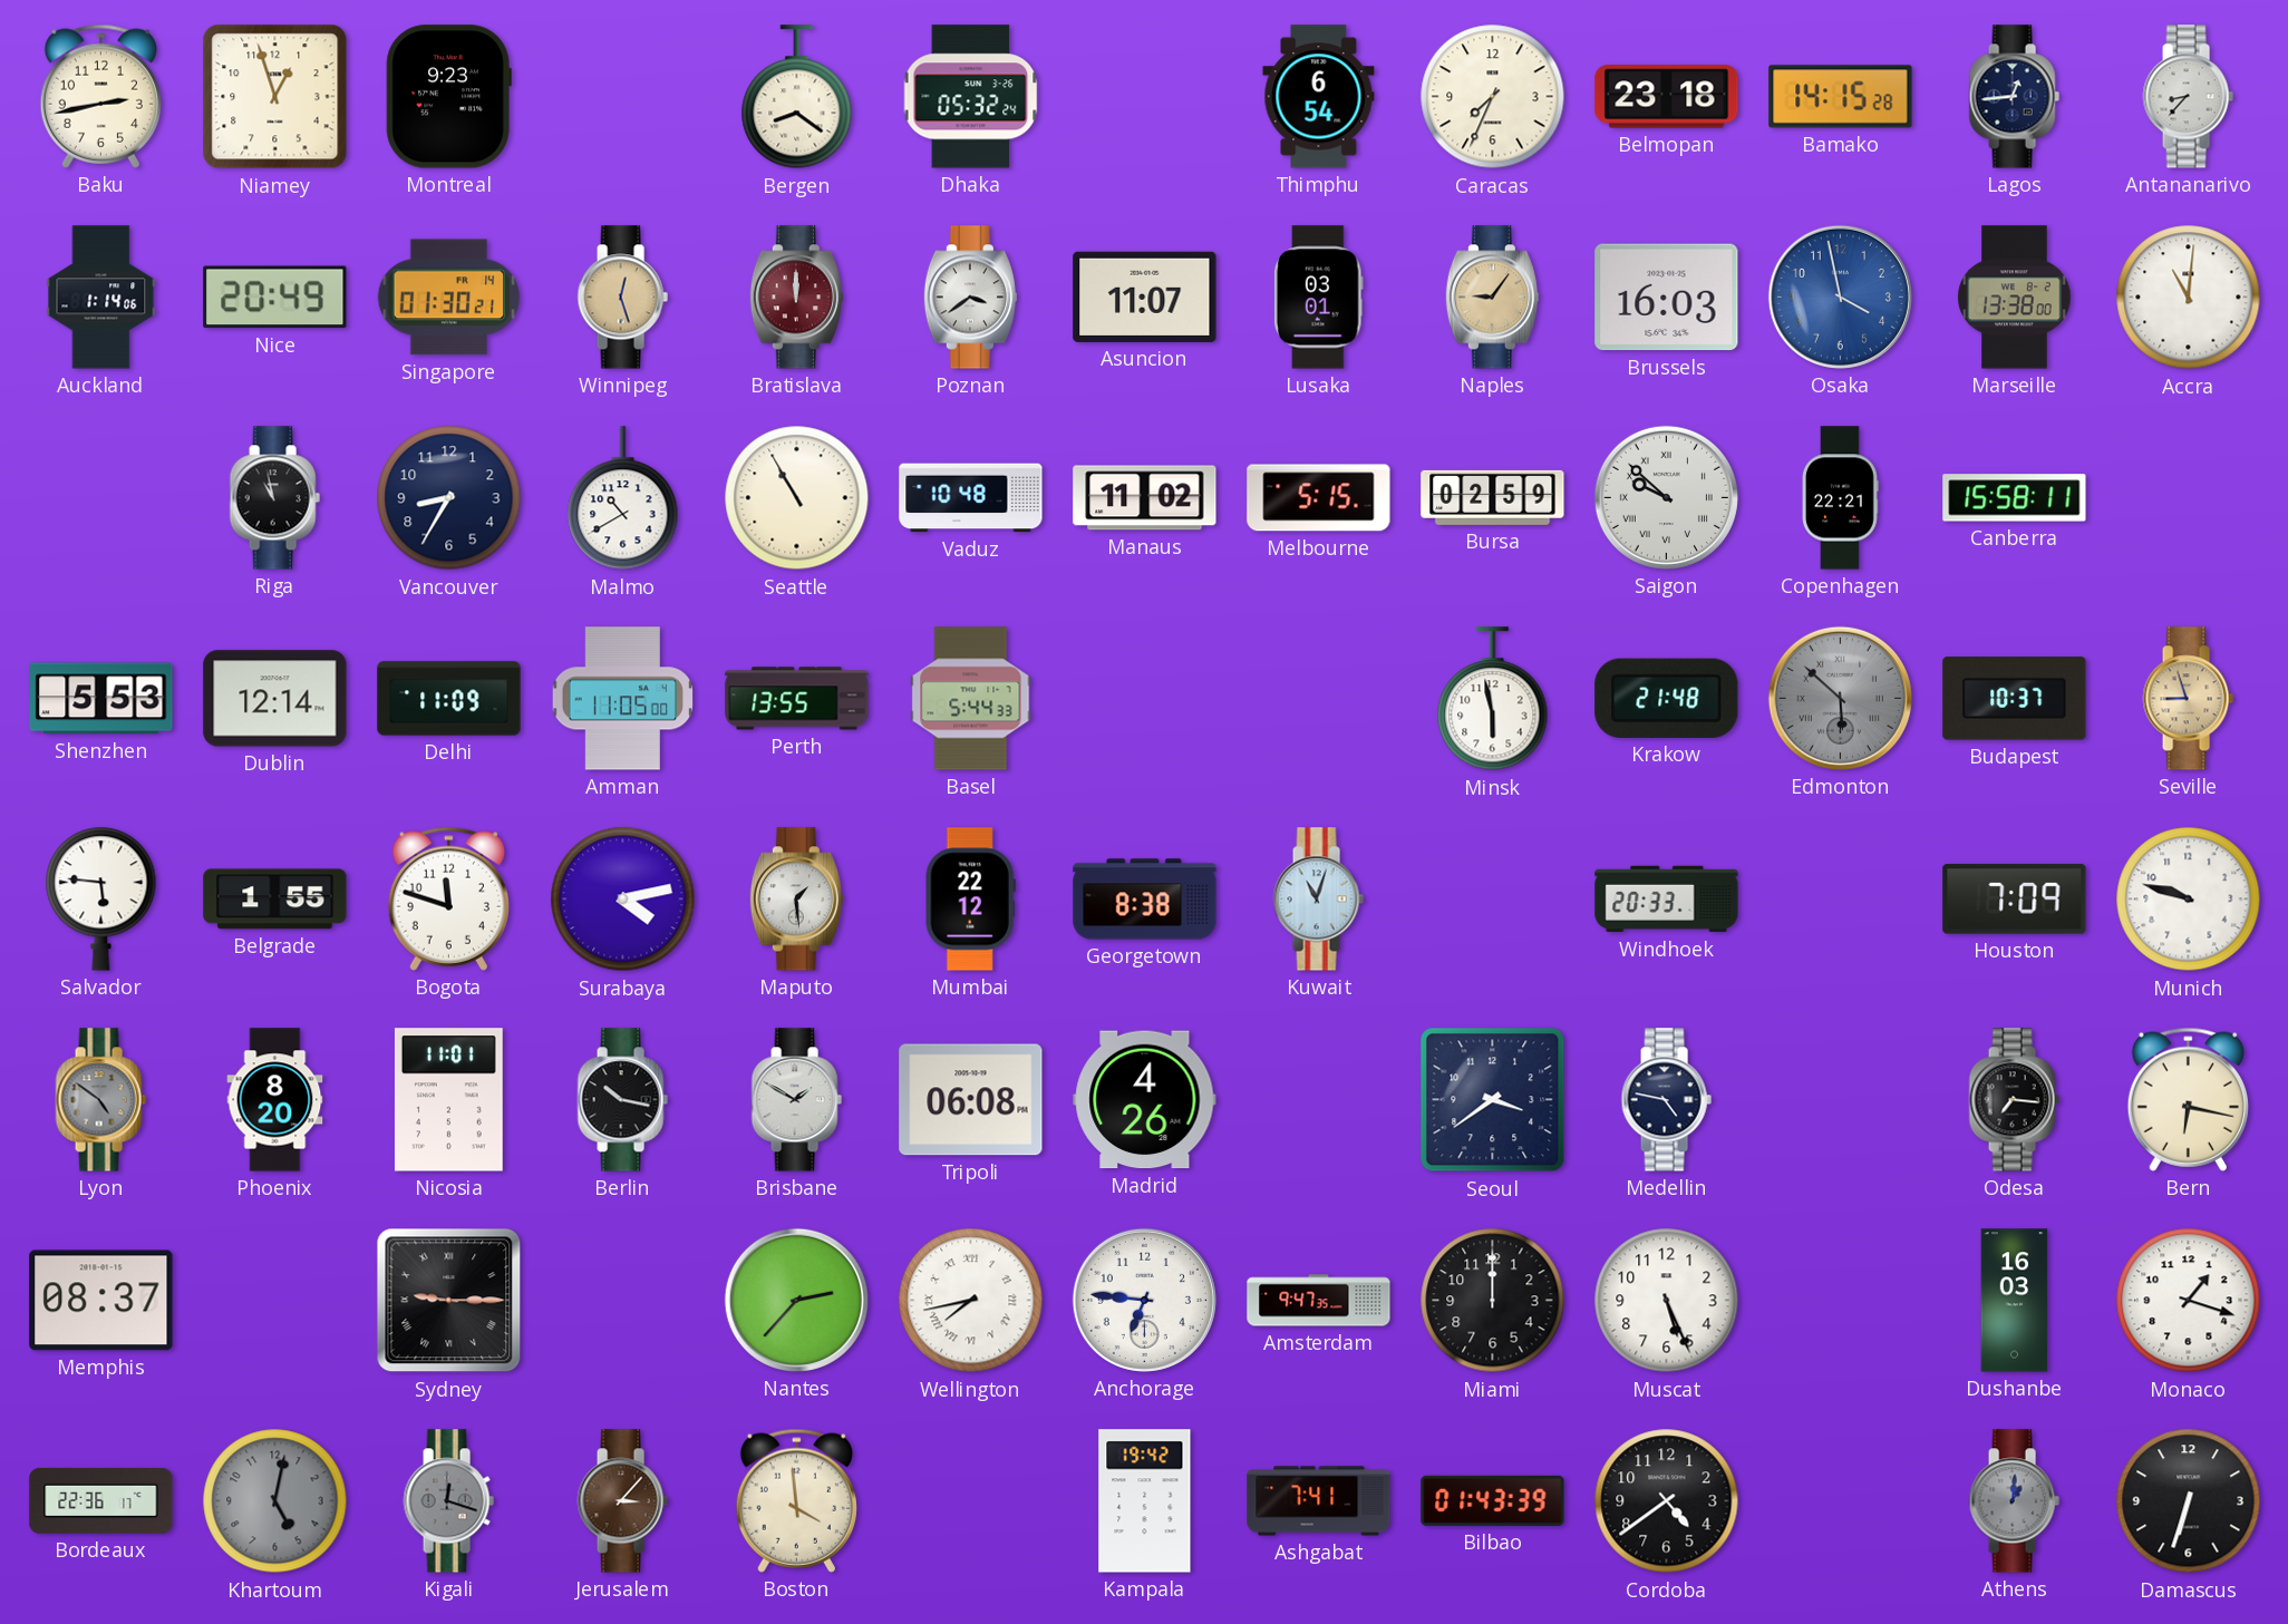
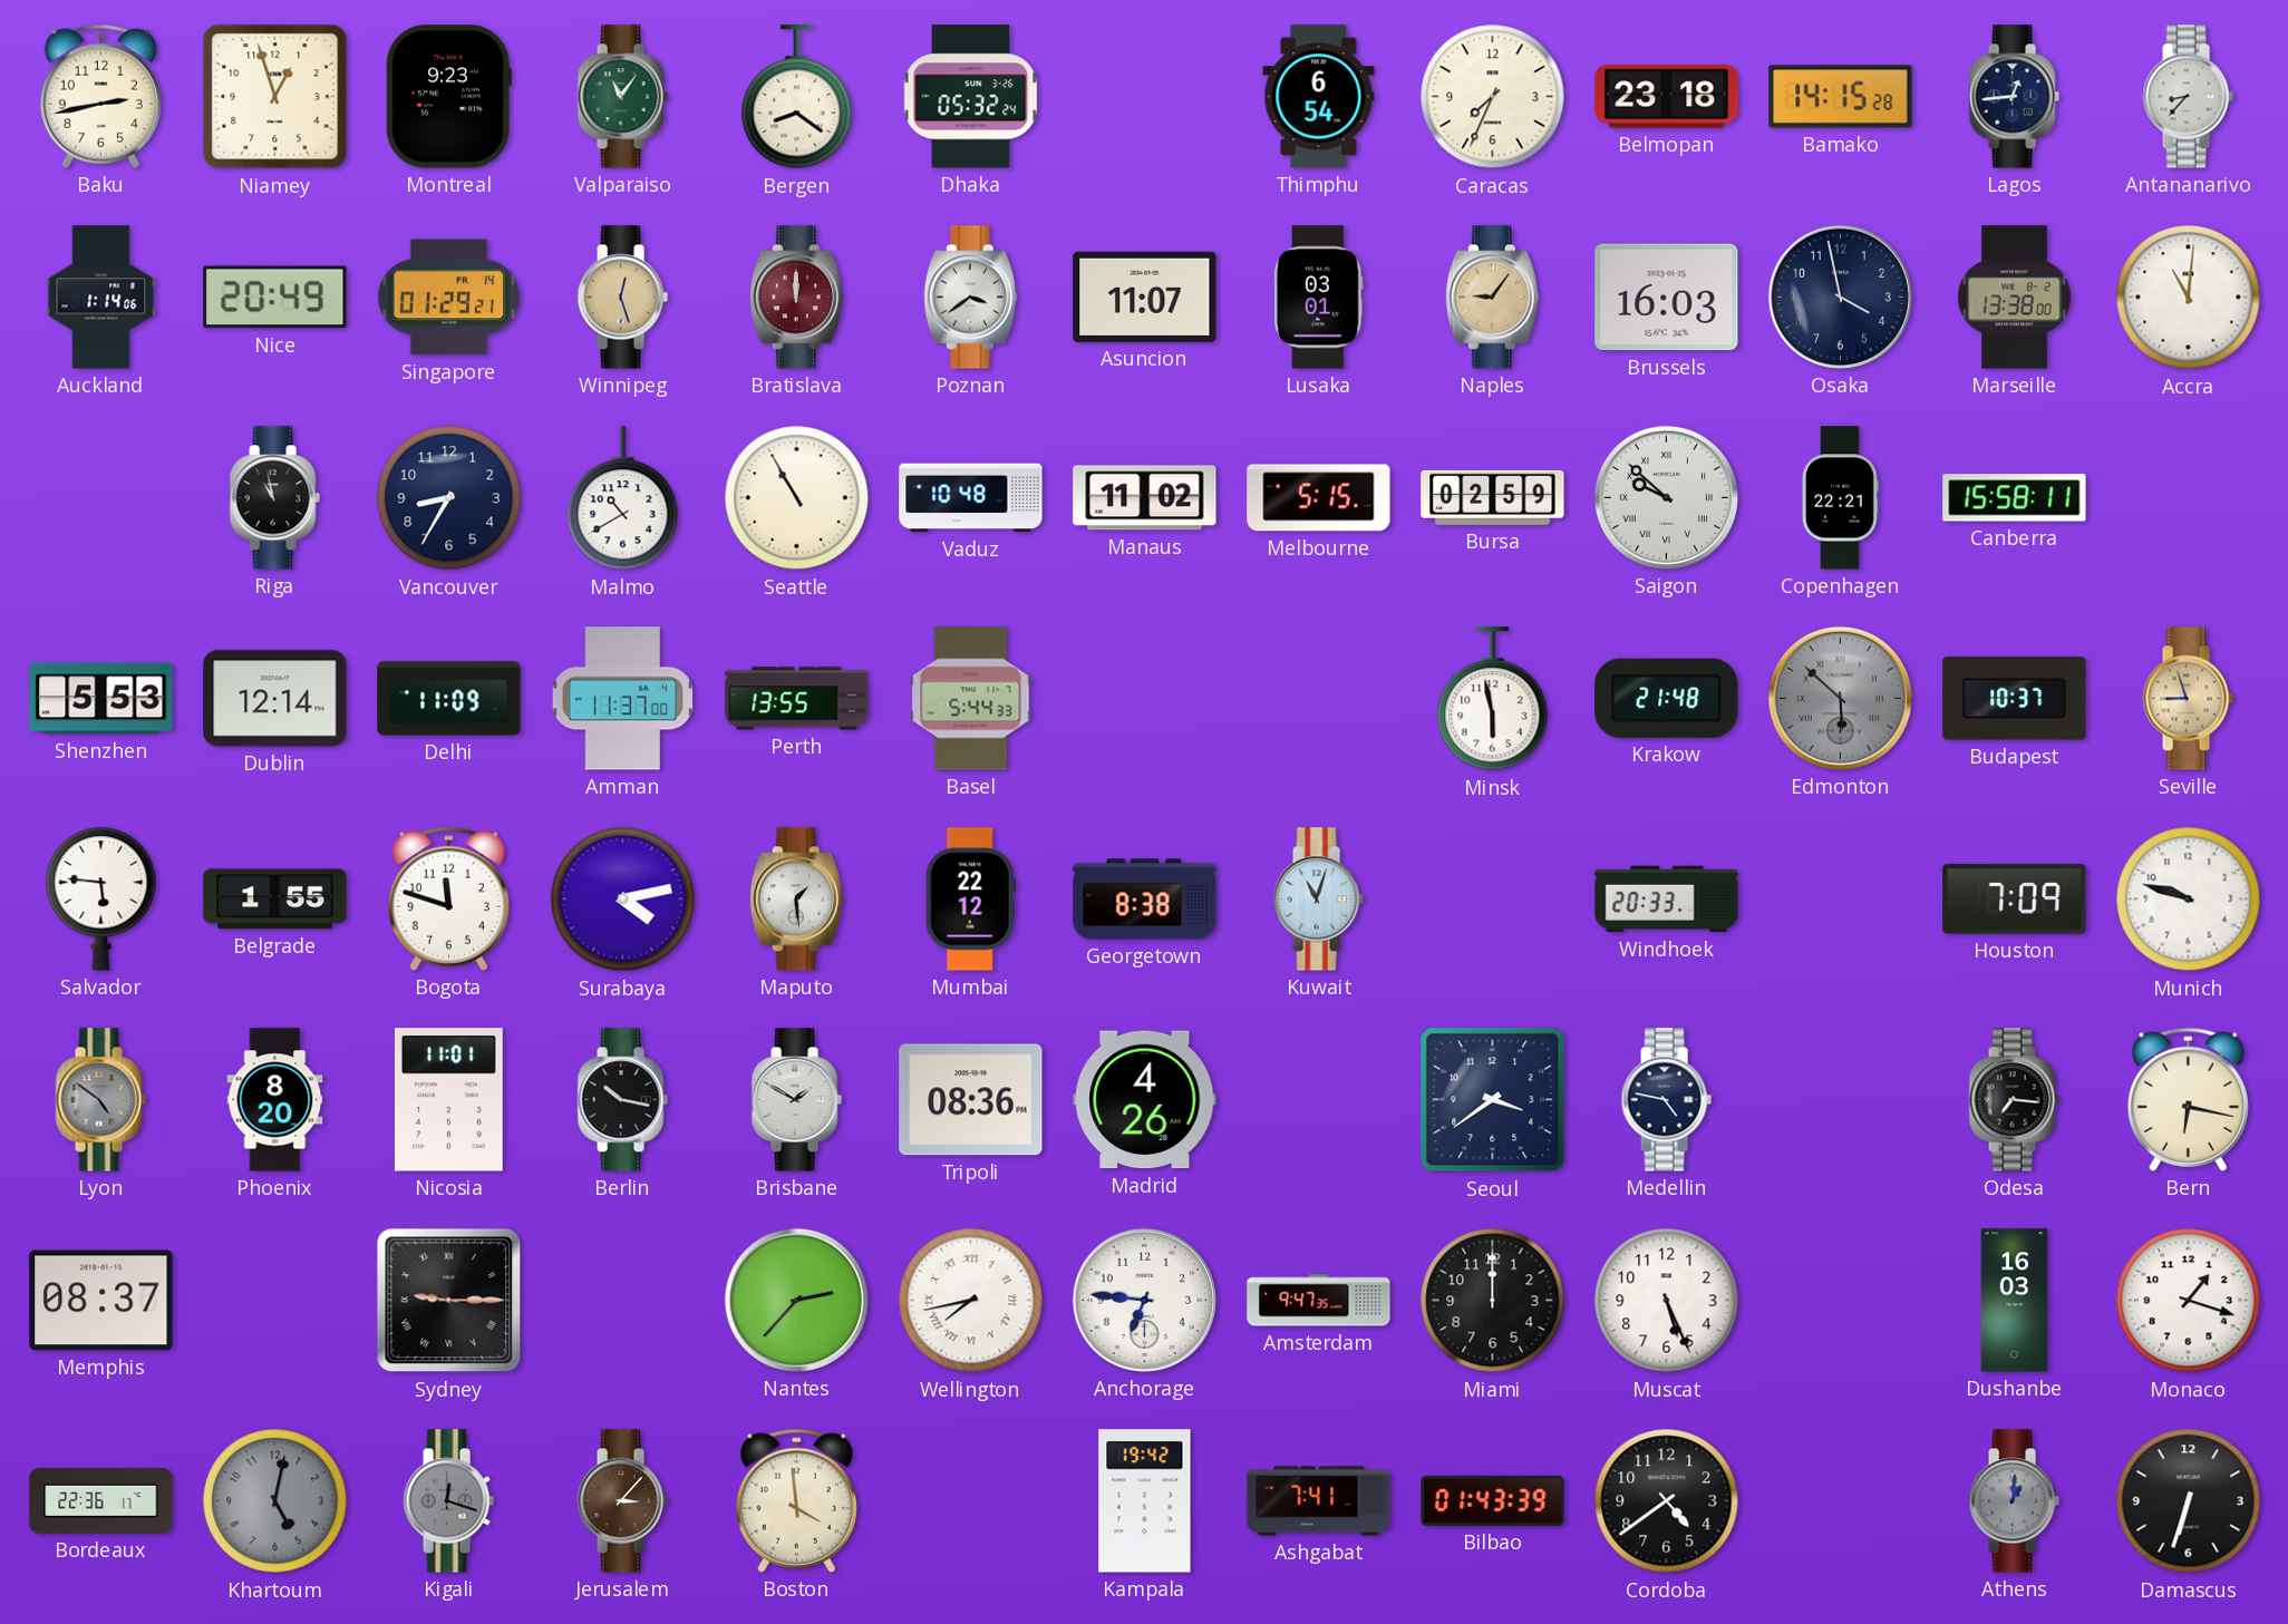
Valparaiso: none -> 11:06 (622, 97)
Singapore: 01:30 -> 01:29 (449, 298)
Osaka dial: blue -> navy (1840, 296)
Amman: 11:05 -> 11:37 (623, 699)
Tripoli: 06:08 -> 08:36 (971, 1100)
